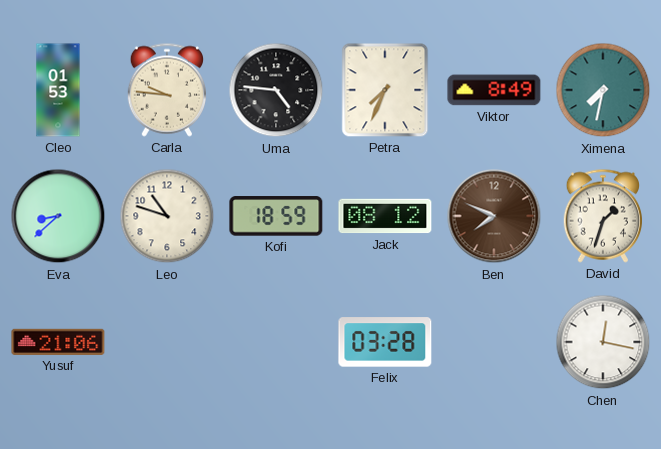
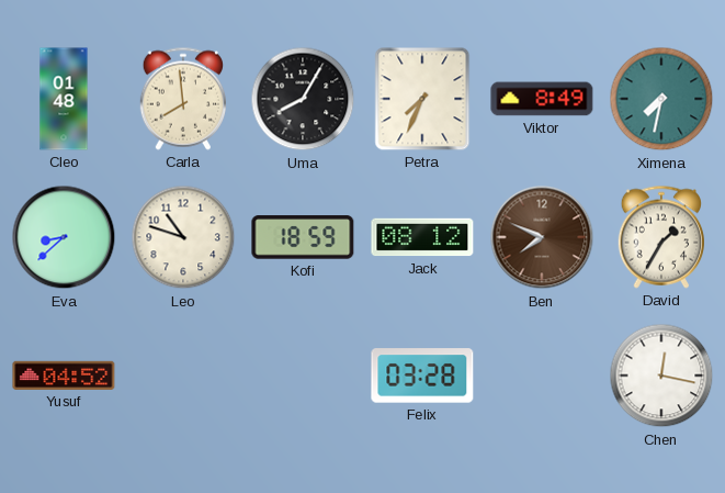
Cleo: 01:53 -> 01:48 (64, 99)
Carla: 9:46 -> 7:59 (182, 99)
Uma: 4:46 -> 8:05 (303, 99)
David: 1:33 -> 1:35 (660, 237)
Yusuf: 21:06 -> 04:52 (64, 376)
